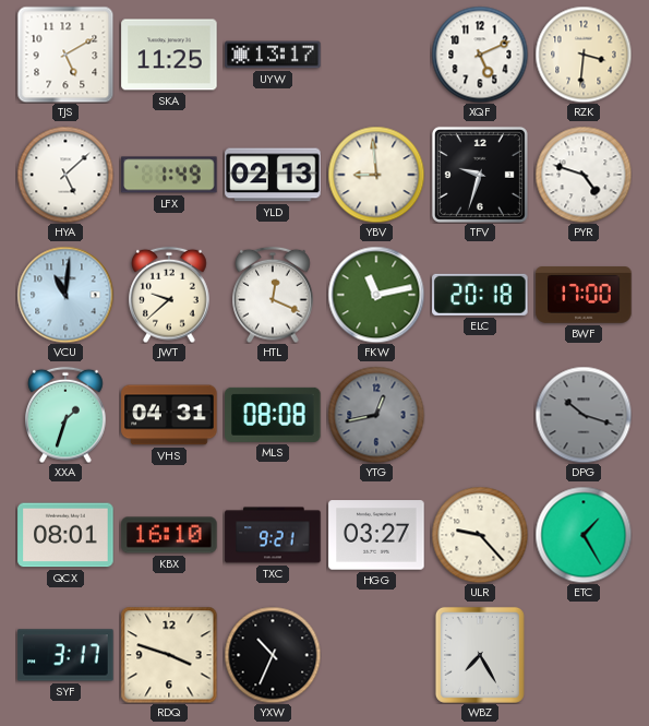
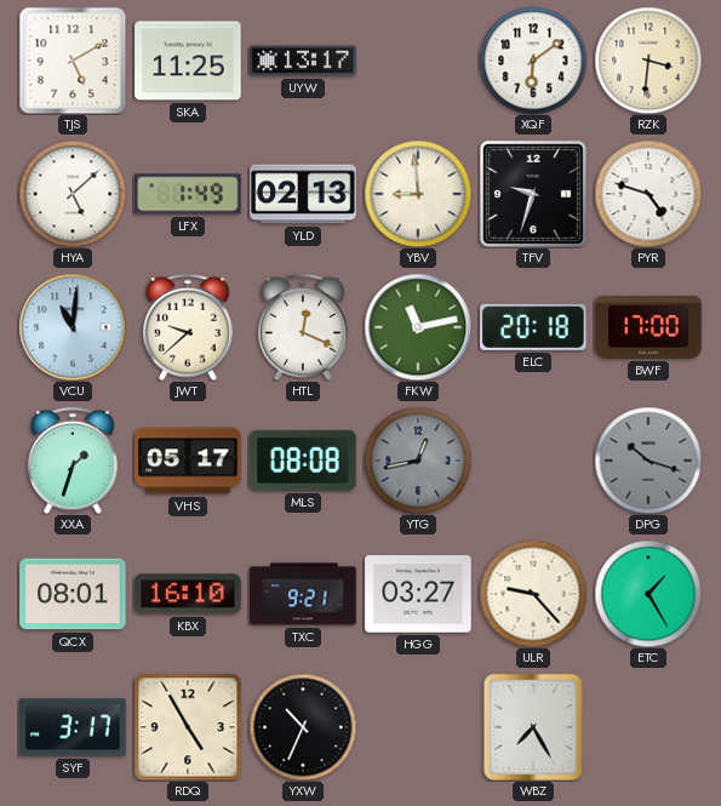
XQF: 5:11 -> 6:09 (533, 61)
VHS: 04:31 -> 05:17 (188, 461)
RDQ: 3:48 -> 4:55 (188, 727)
